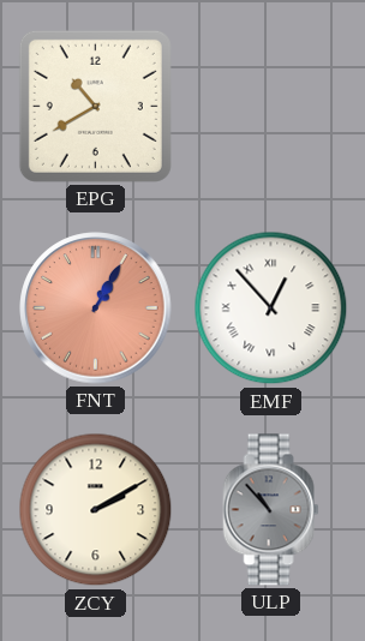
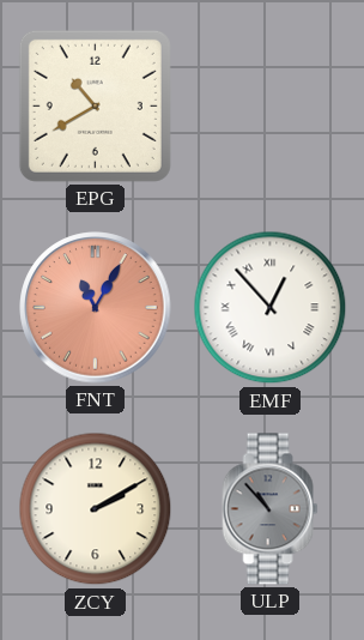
FNT: 1:05 -> 11:05 (96, 308)
